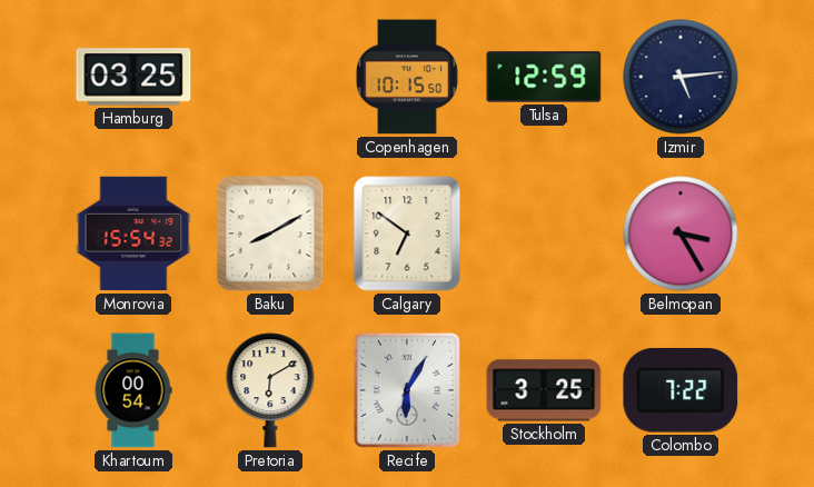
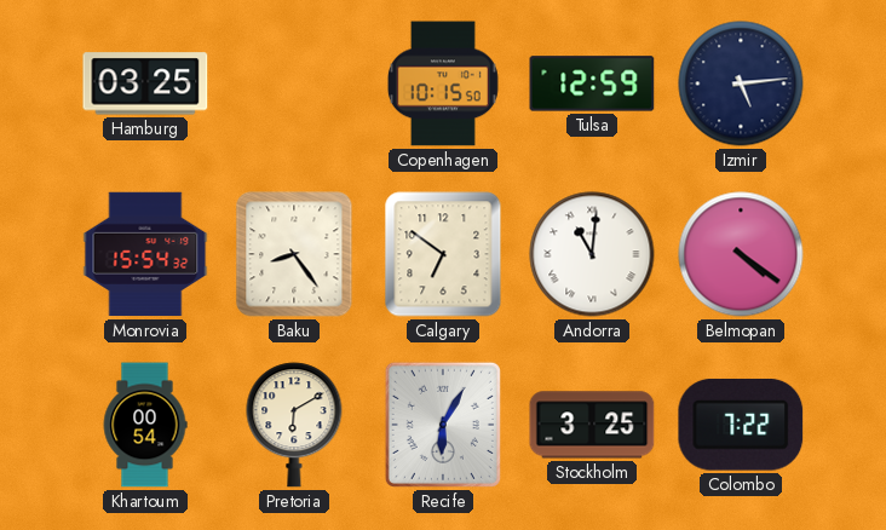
Baku: 8:10 -> 8:24 (294, 254)
Andorra: none -> 11:01 (592, 254)
Belmopan: 3:25 -> 4:21 (741, 254)
